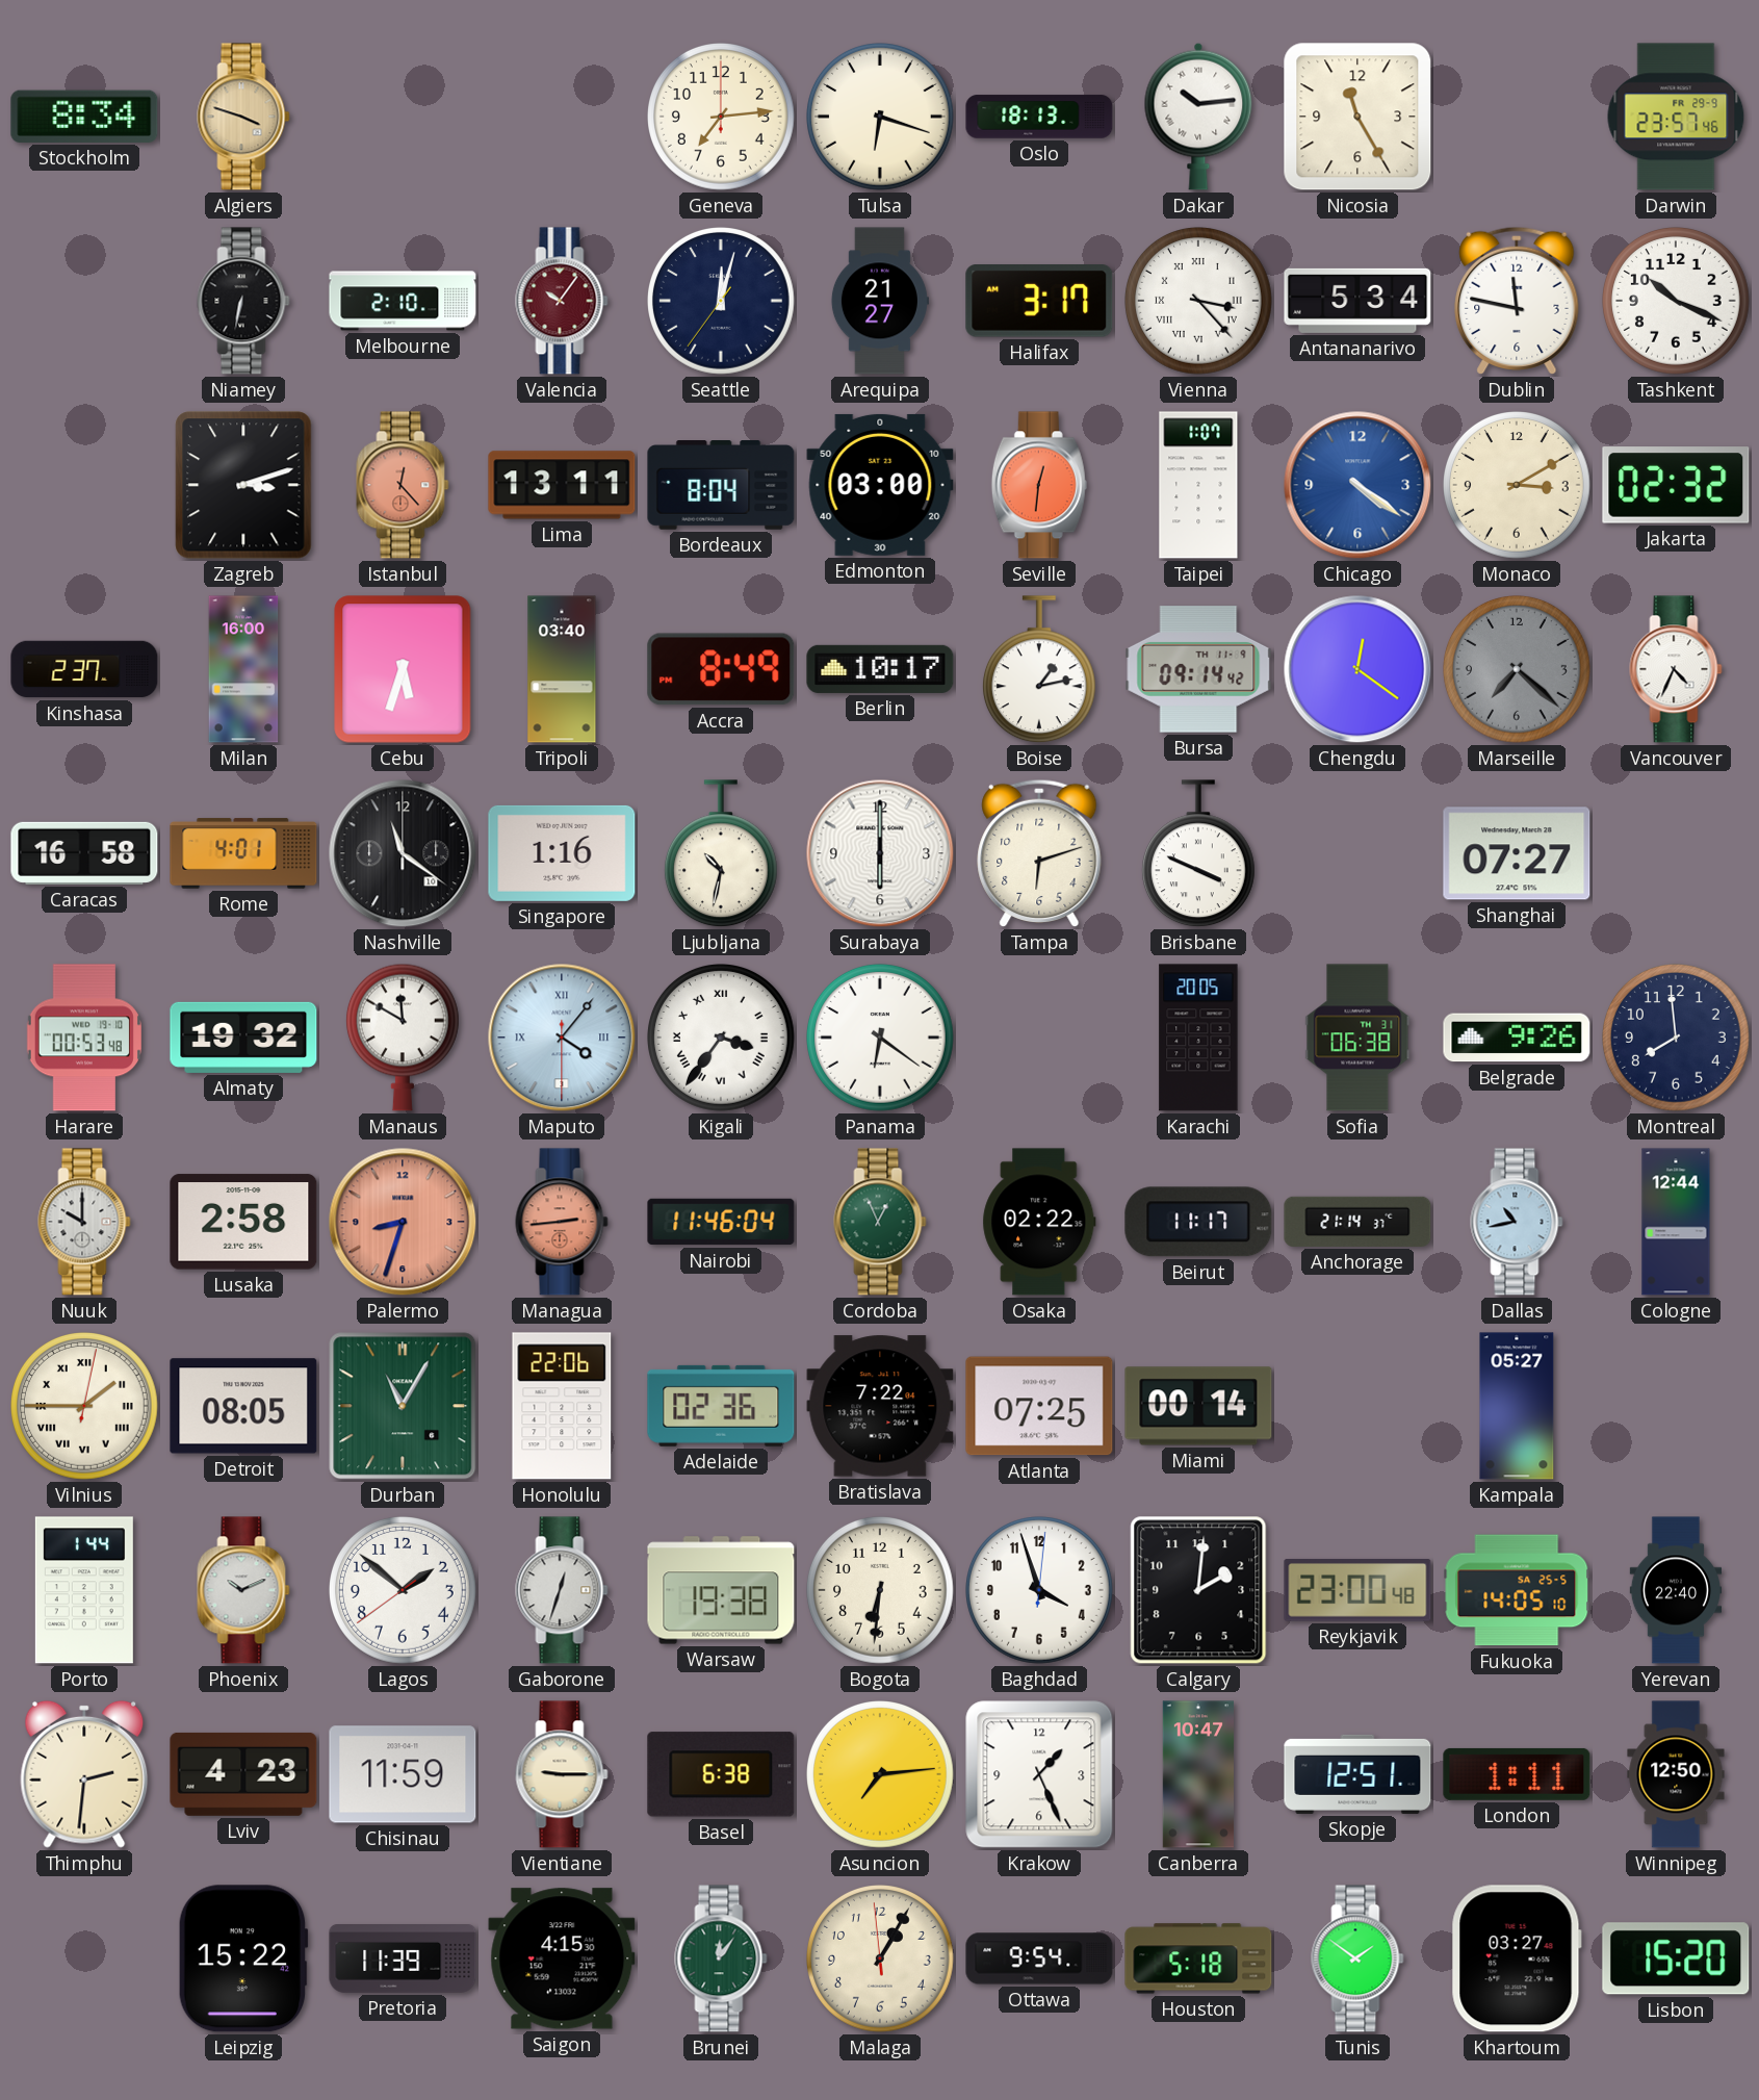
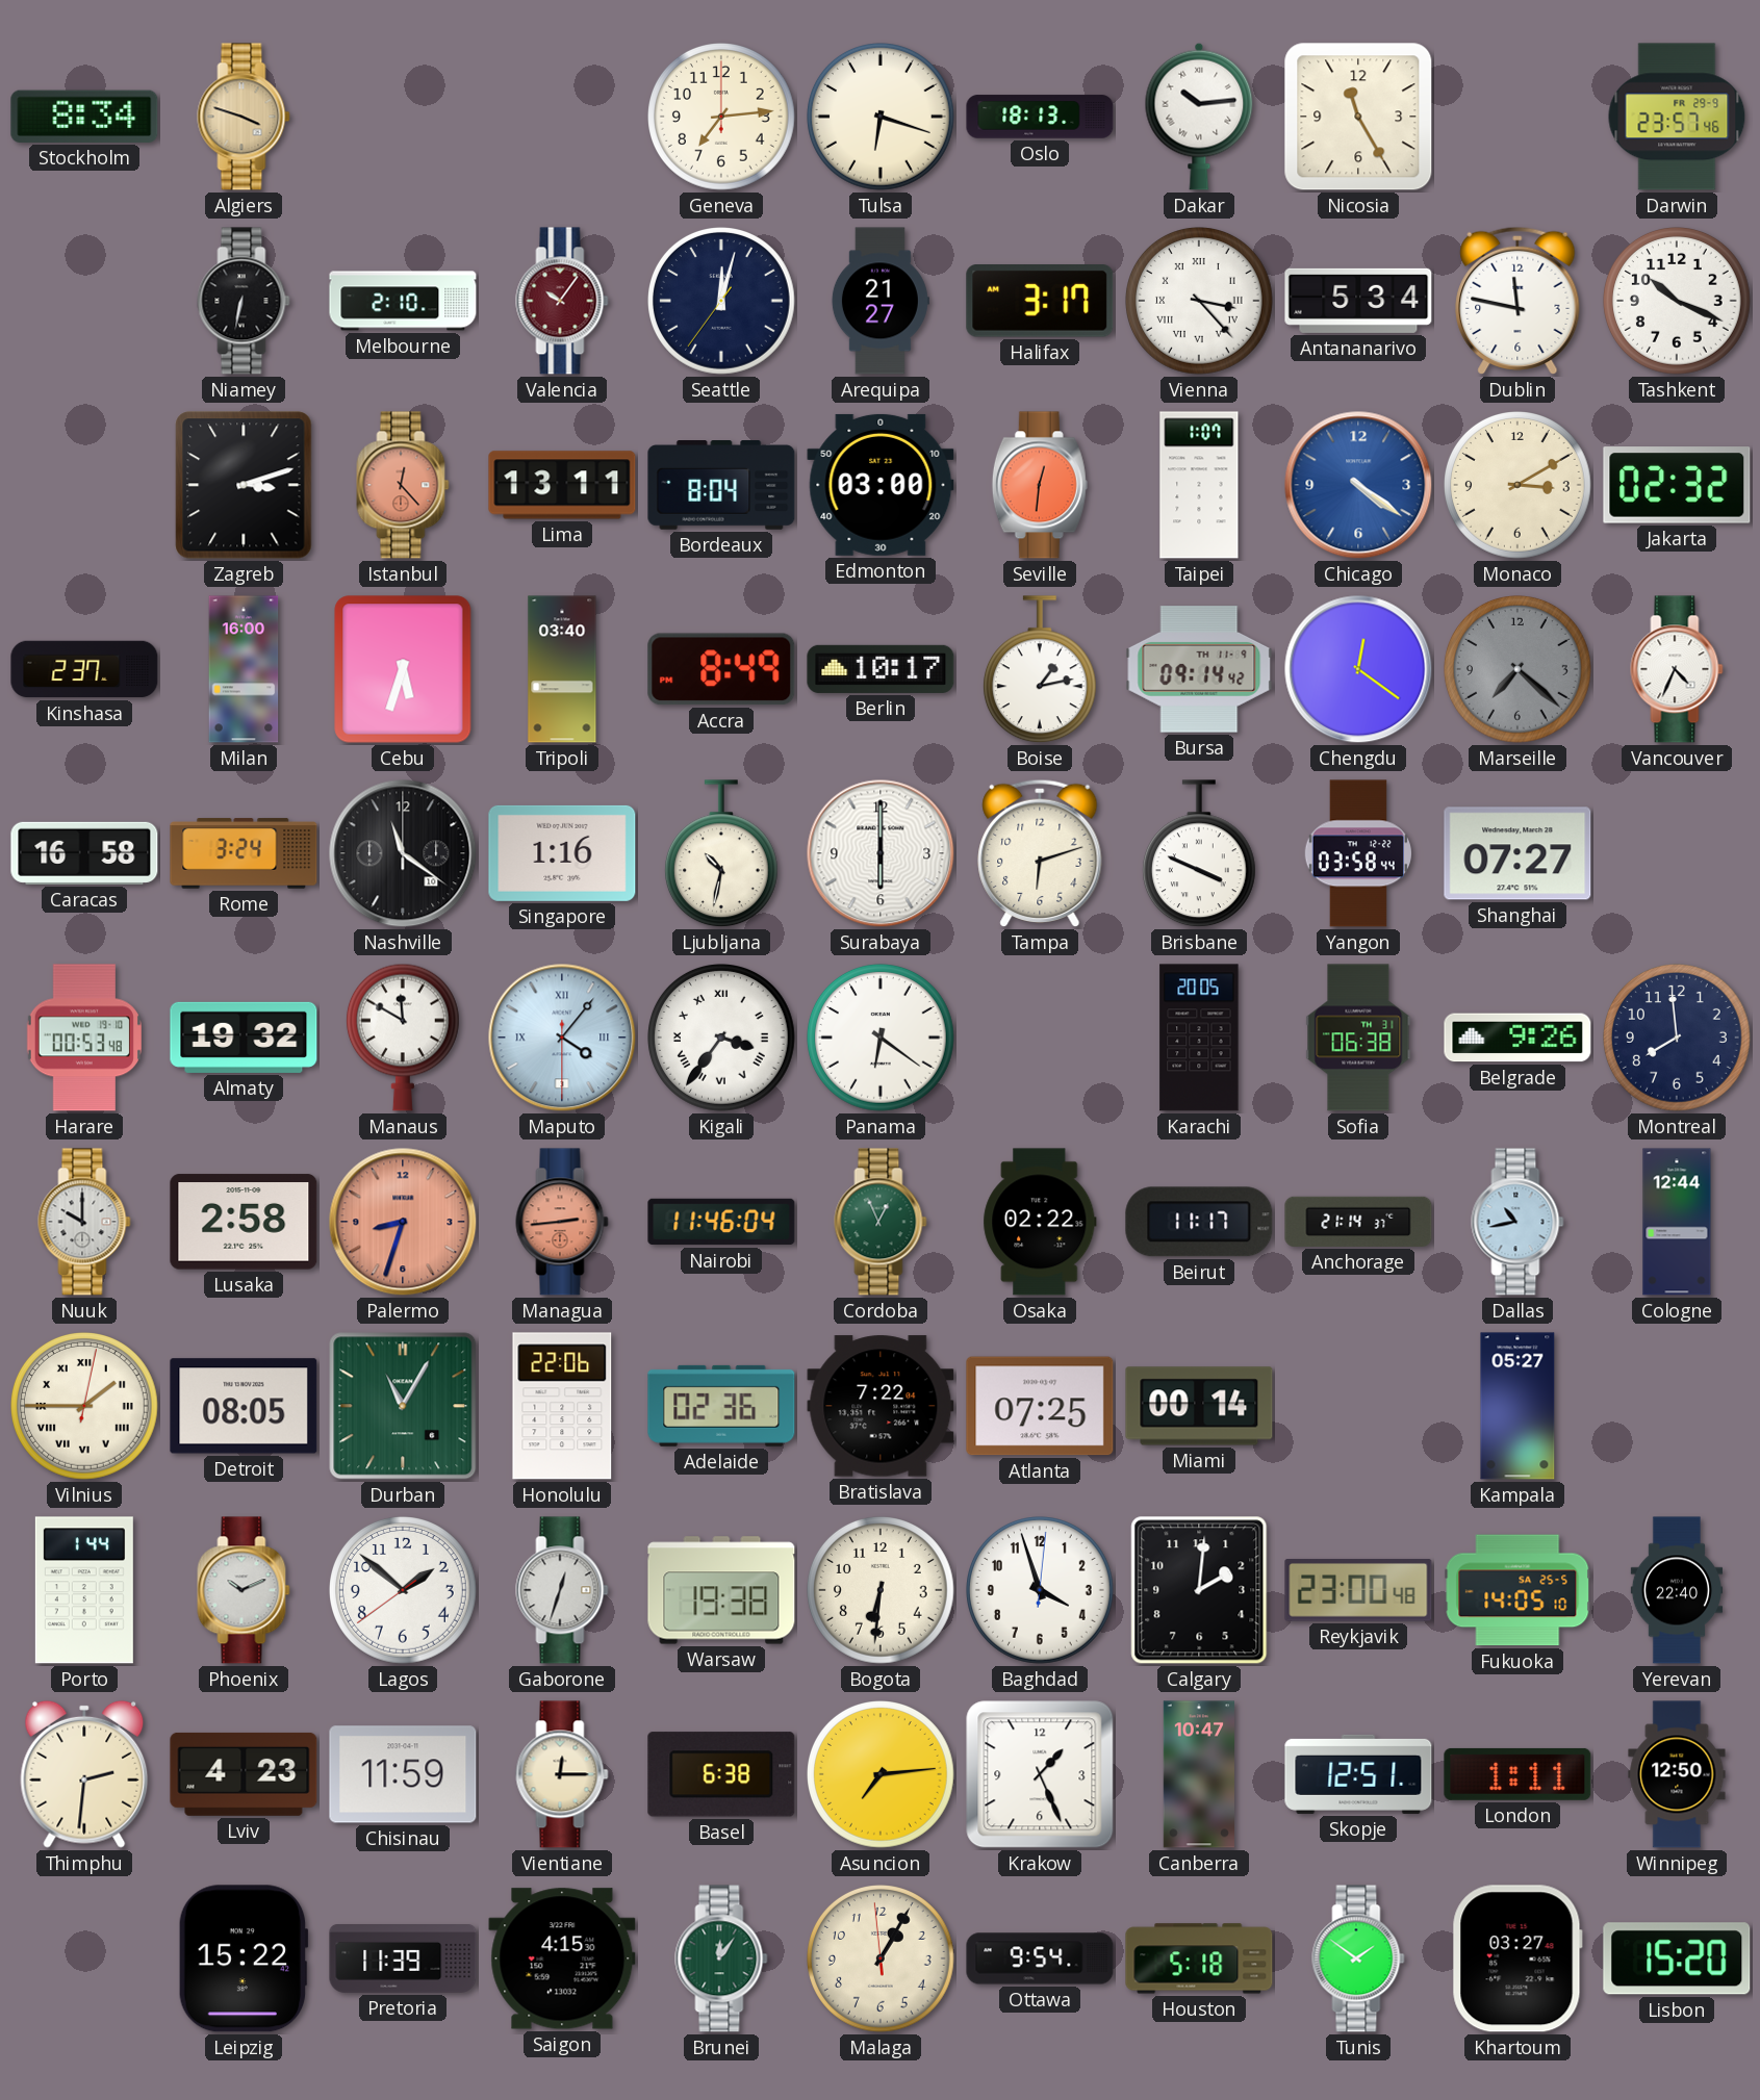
Rome: 4:01 -> 3:24 (244, 853)
Yangon: none -> 03:58 (1358, 853)
Vientiane: 9:15 -> 12:15 (562, 1774)
